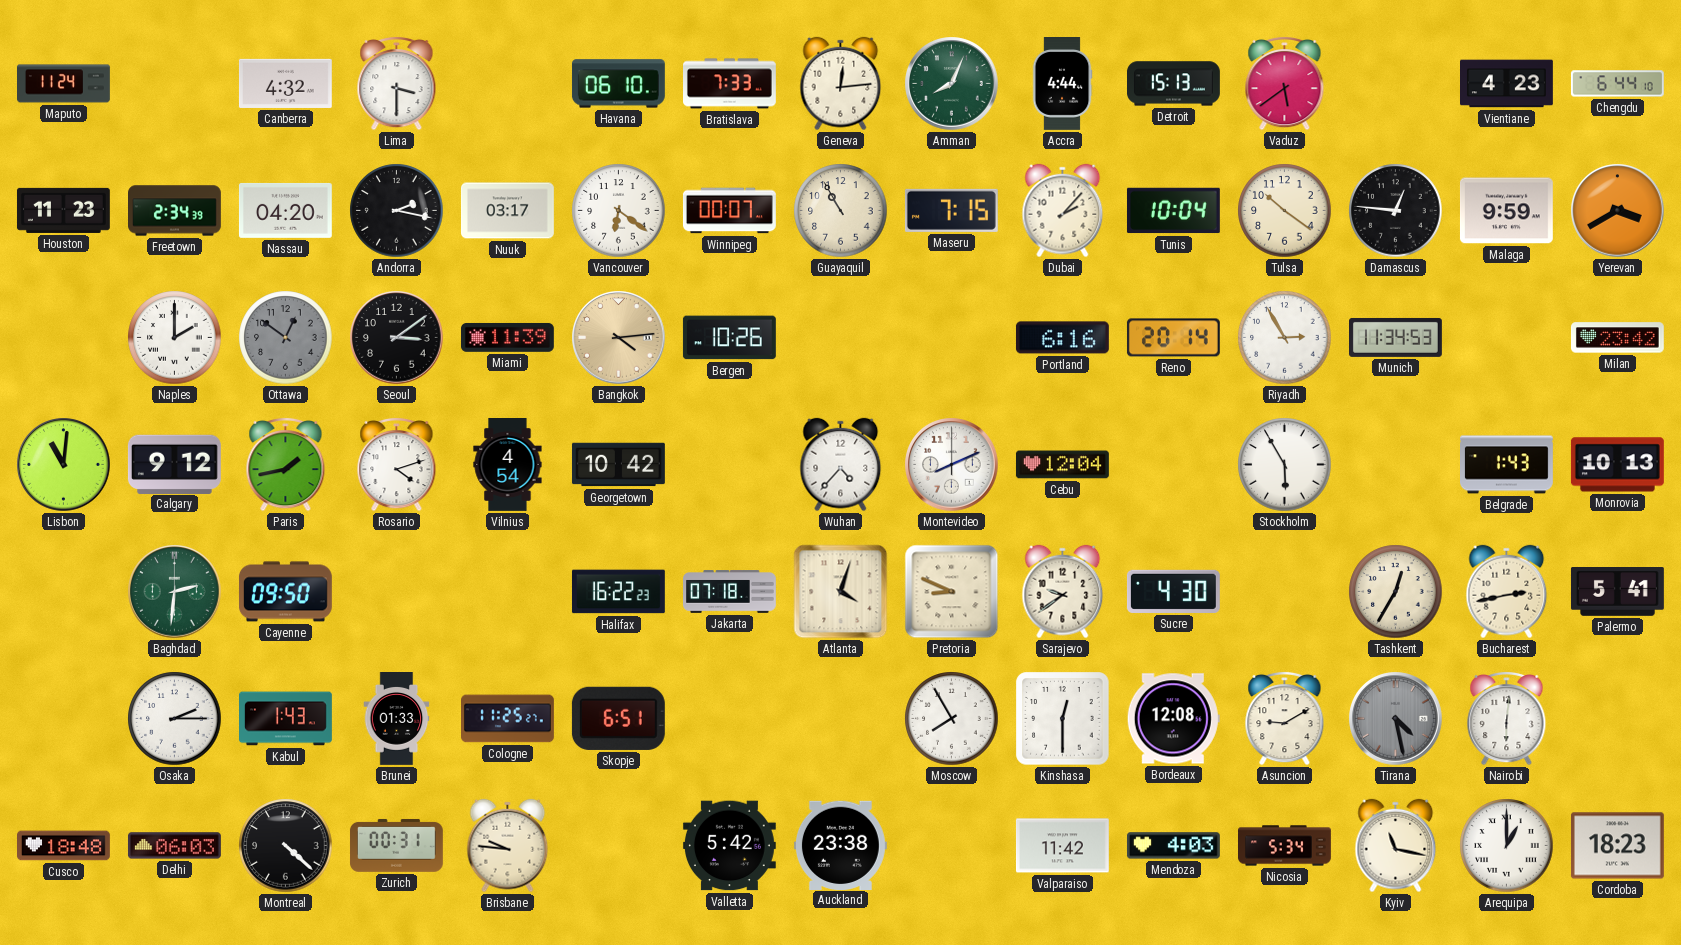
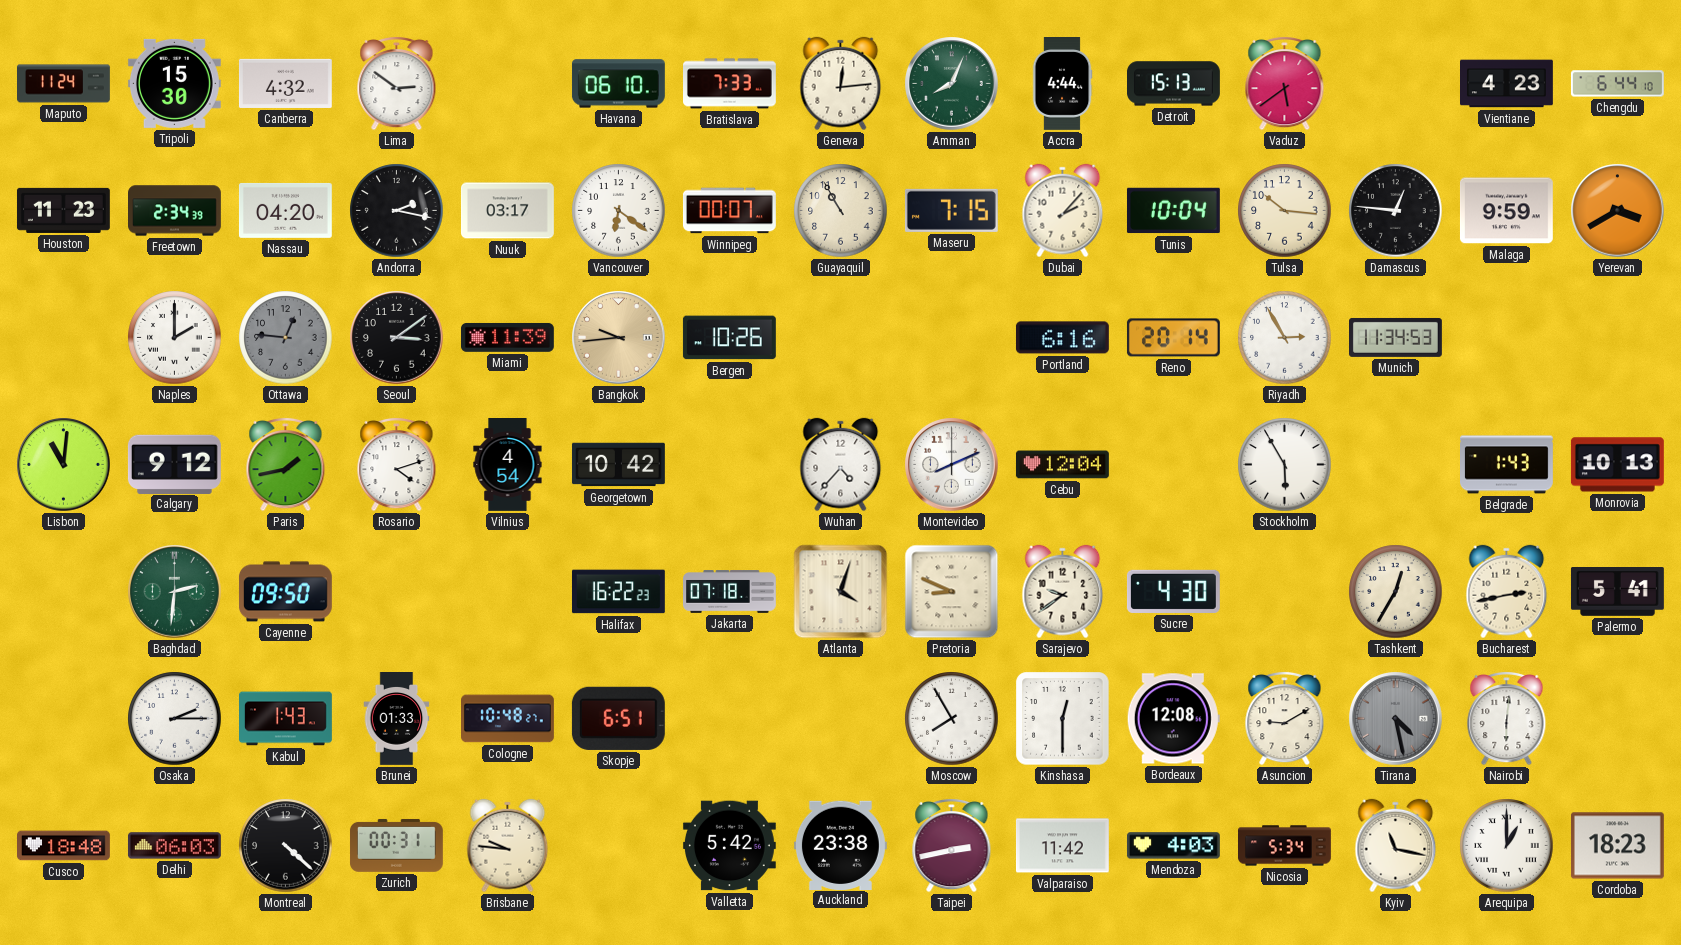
Tripoli: none -> 15:30 (174, 83)
Lima: 3:30 -> 2:51 (397, 83)
Tulsa: 10:21 -> 10:16 (1285, 211)
Ottawa: 12:51 -> 12:46 (286, 338)
Bangkok: 4:14 -> 9:44 (619, 338)
Milan: 23:42 -> none (1617, 338)
Cologne: 11:25 -> 10:48 (508, 719)
Taipei: none -> 2:43 (952, 845)
